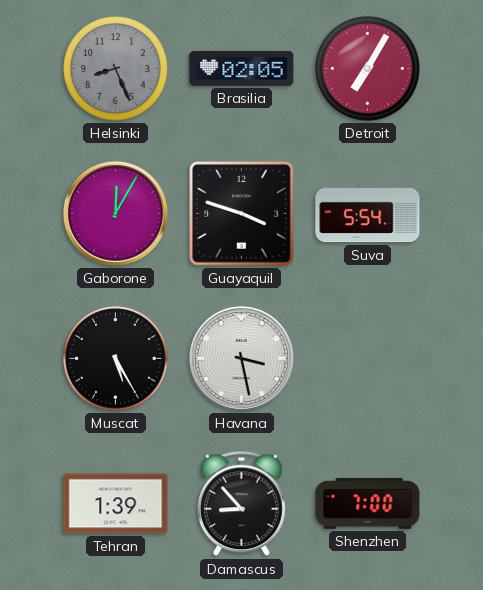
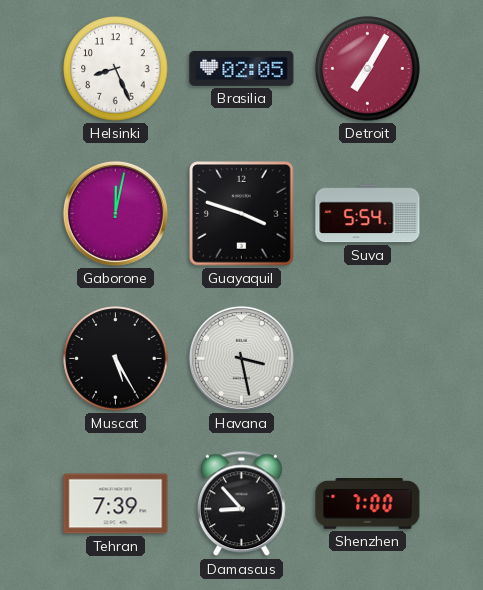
Helsinki dial: grey -> white (116, 69)
Gaborone: 12:05 -> 12:02 (115, 213)
Tehran: 1:39 -> 7:39 (116, 504)
